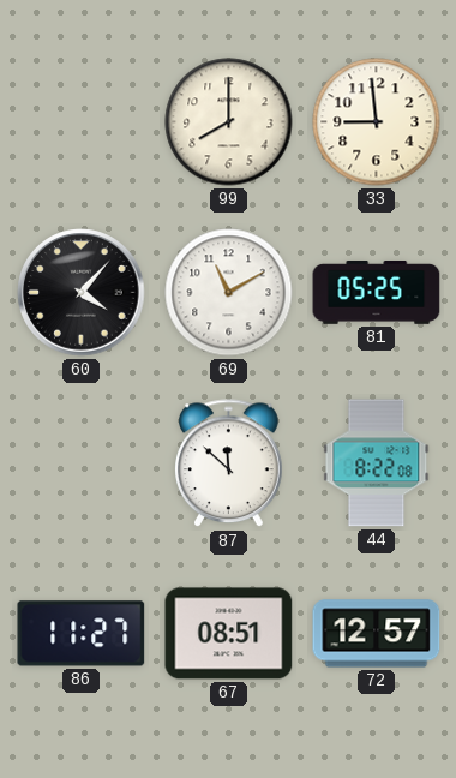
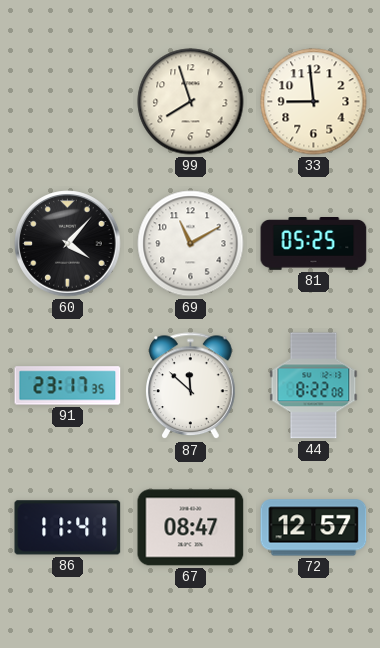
99: 8:00 -> 7:57 (191, 102)
91: none -> 23:17 (68, 386)
86: 11:27 -> 11:41 (68, 528)
67: 08:51 -> 08:47 (191, 528)
